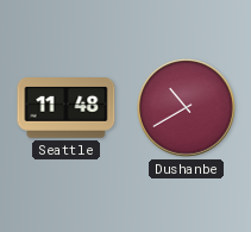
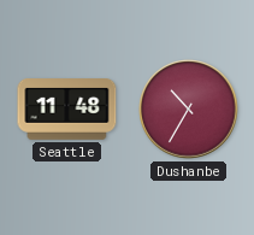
Dushanbe: 10:40 -> 10:35 (189, 110)
